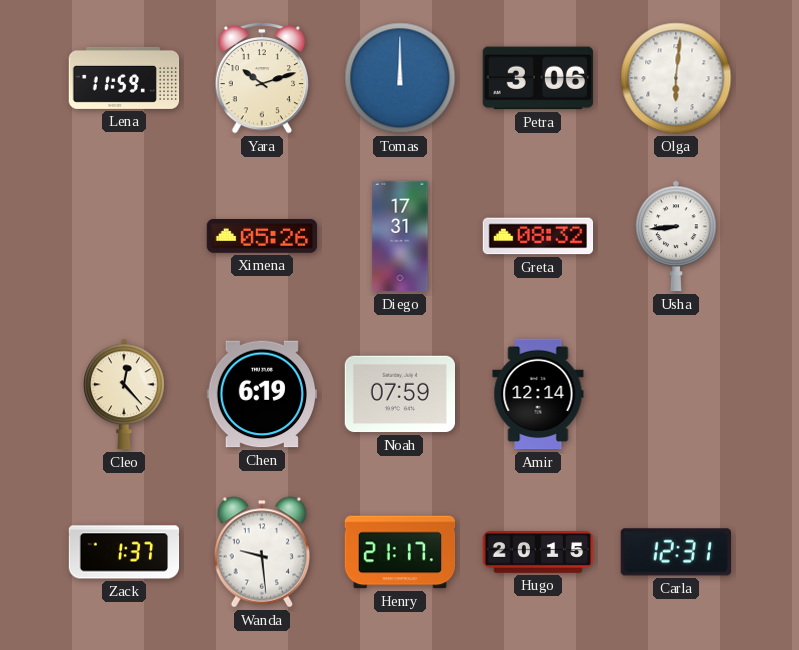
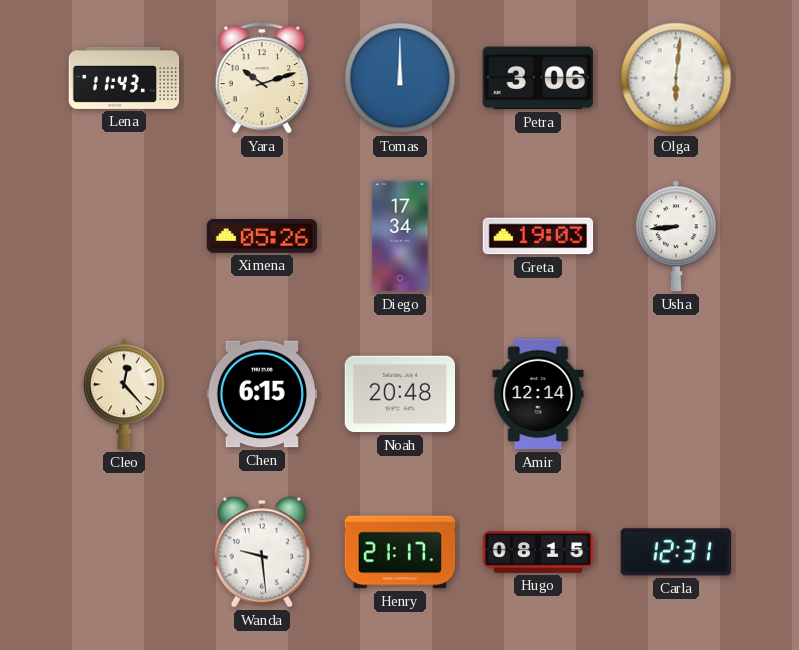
Lena: 11:59 -> 11:43 (124, 78)
Diego: 17:31 -> 17:34 (400, 236)
Greta: 08:32 -> 19:03 (538, 236)
Chen: 6:19 -> 6:15 (262, 394)
Noah: 07:59 -> 20:48 (399, 394)
Zack: 1:37 -> none (124, 552)
Hugo: 20:15 -> 08:15 (538, 553)
